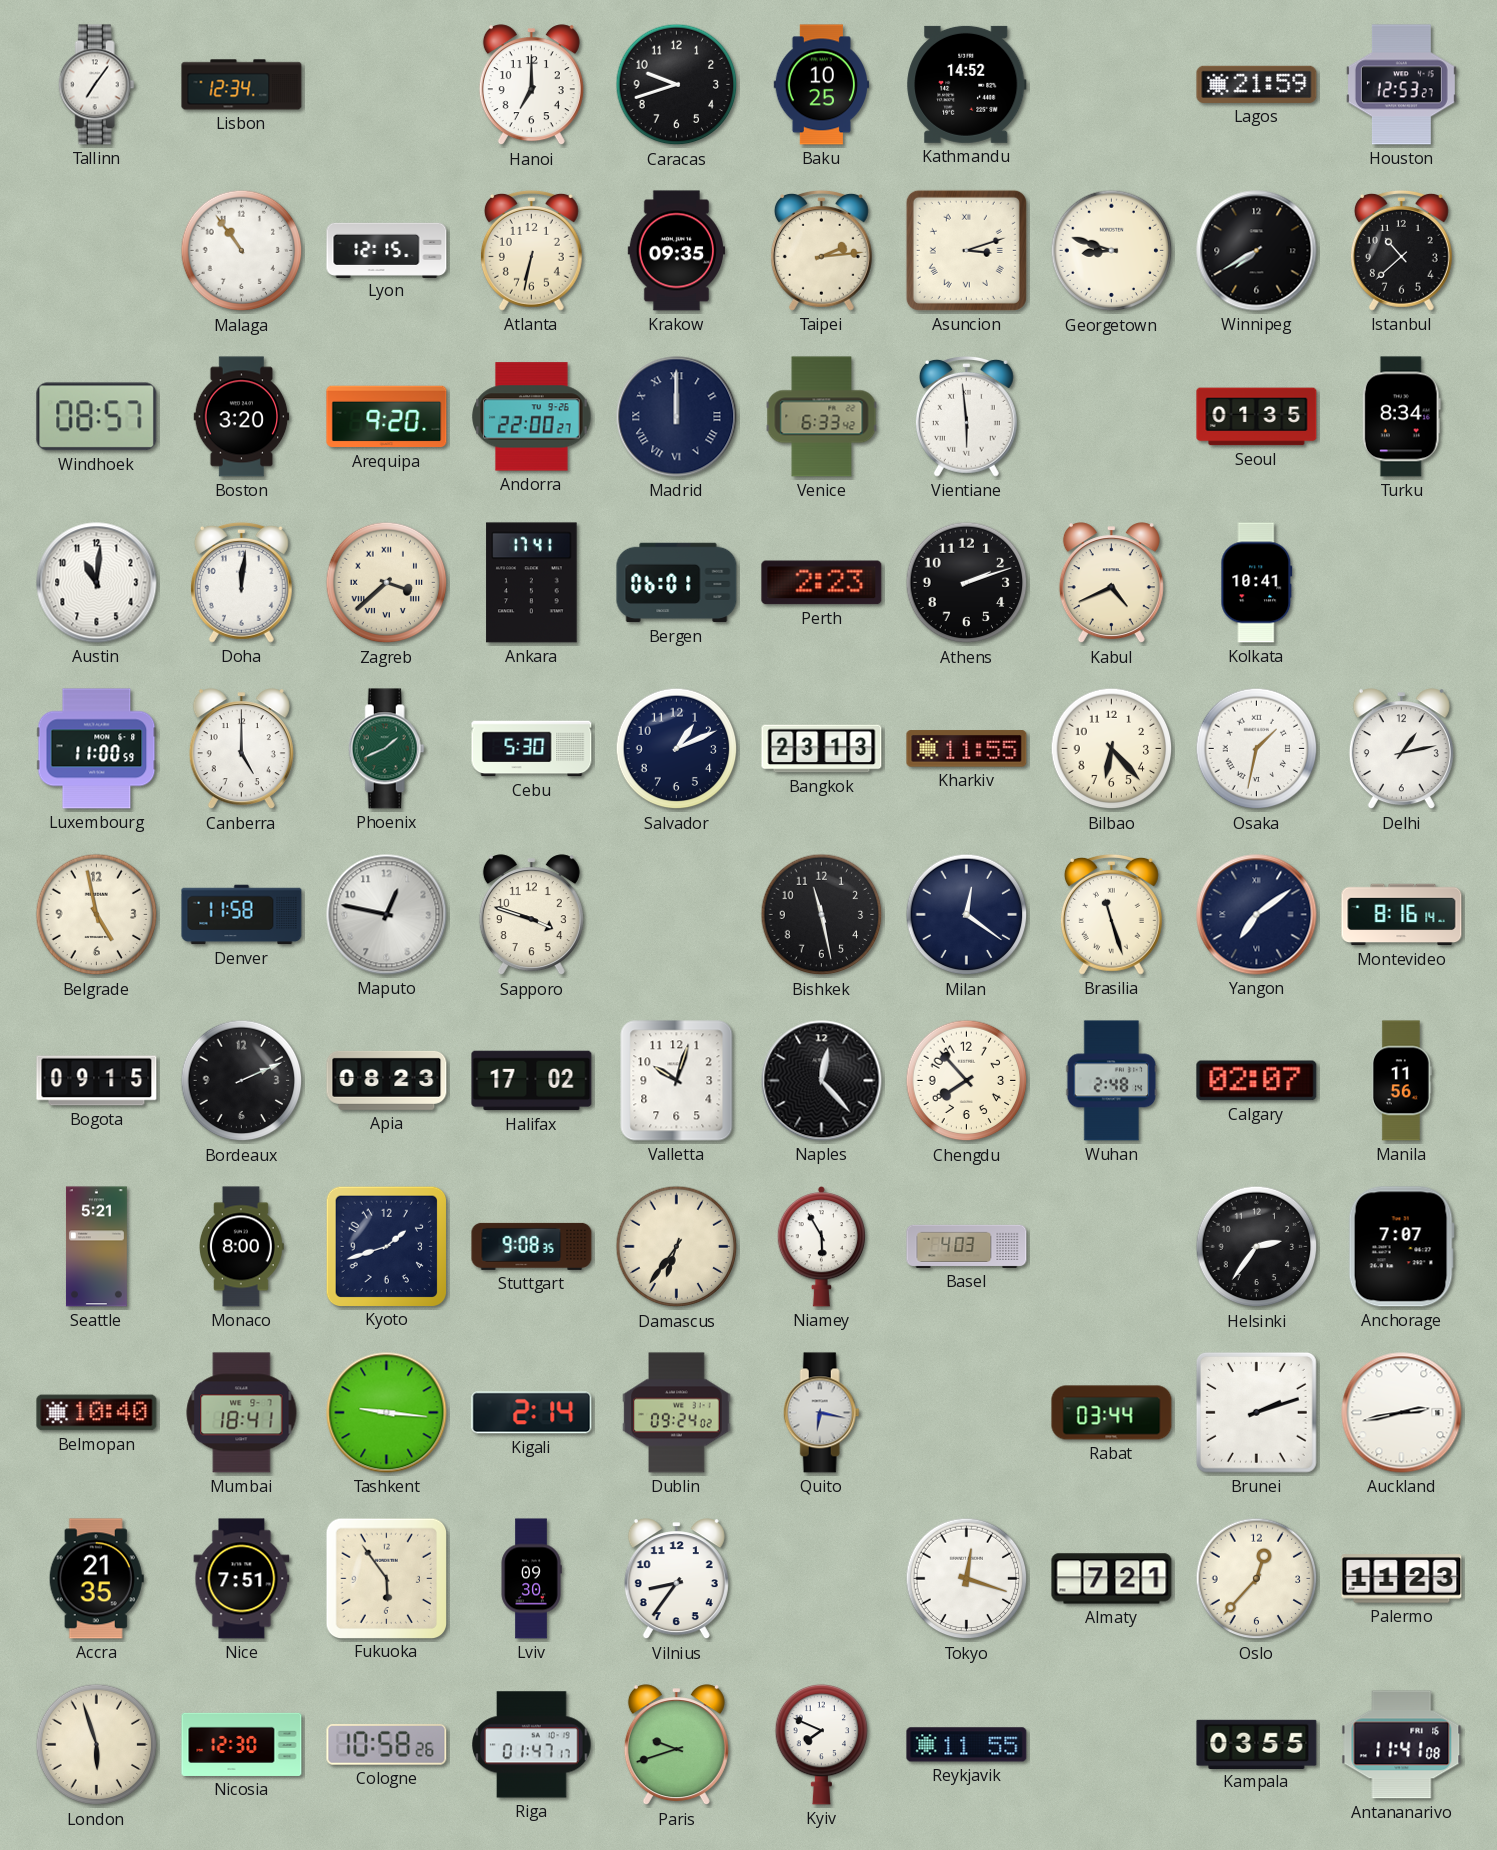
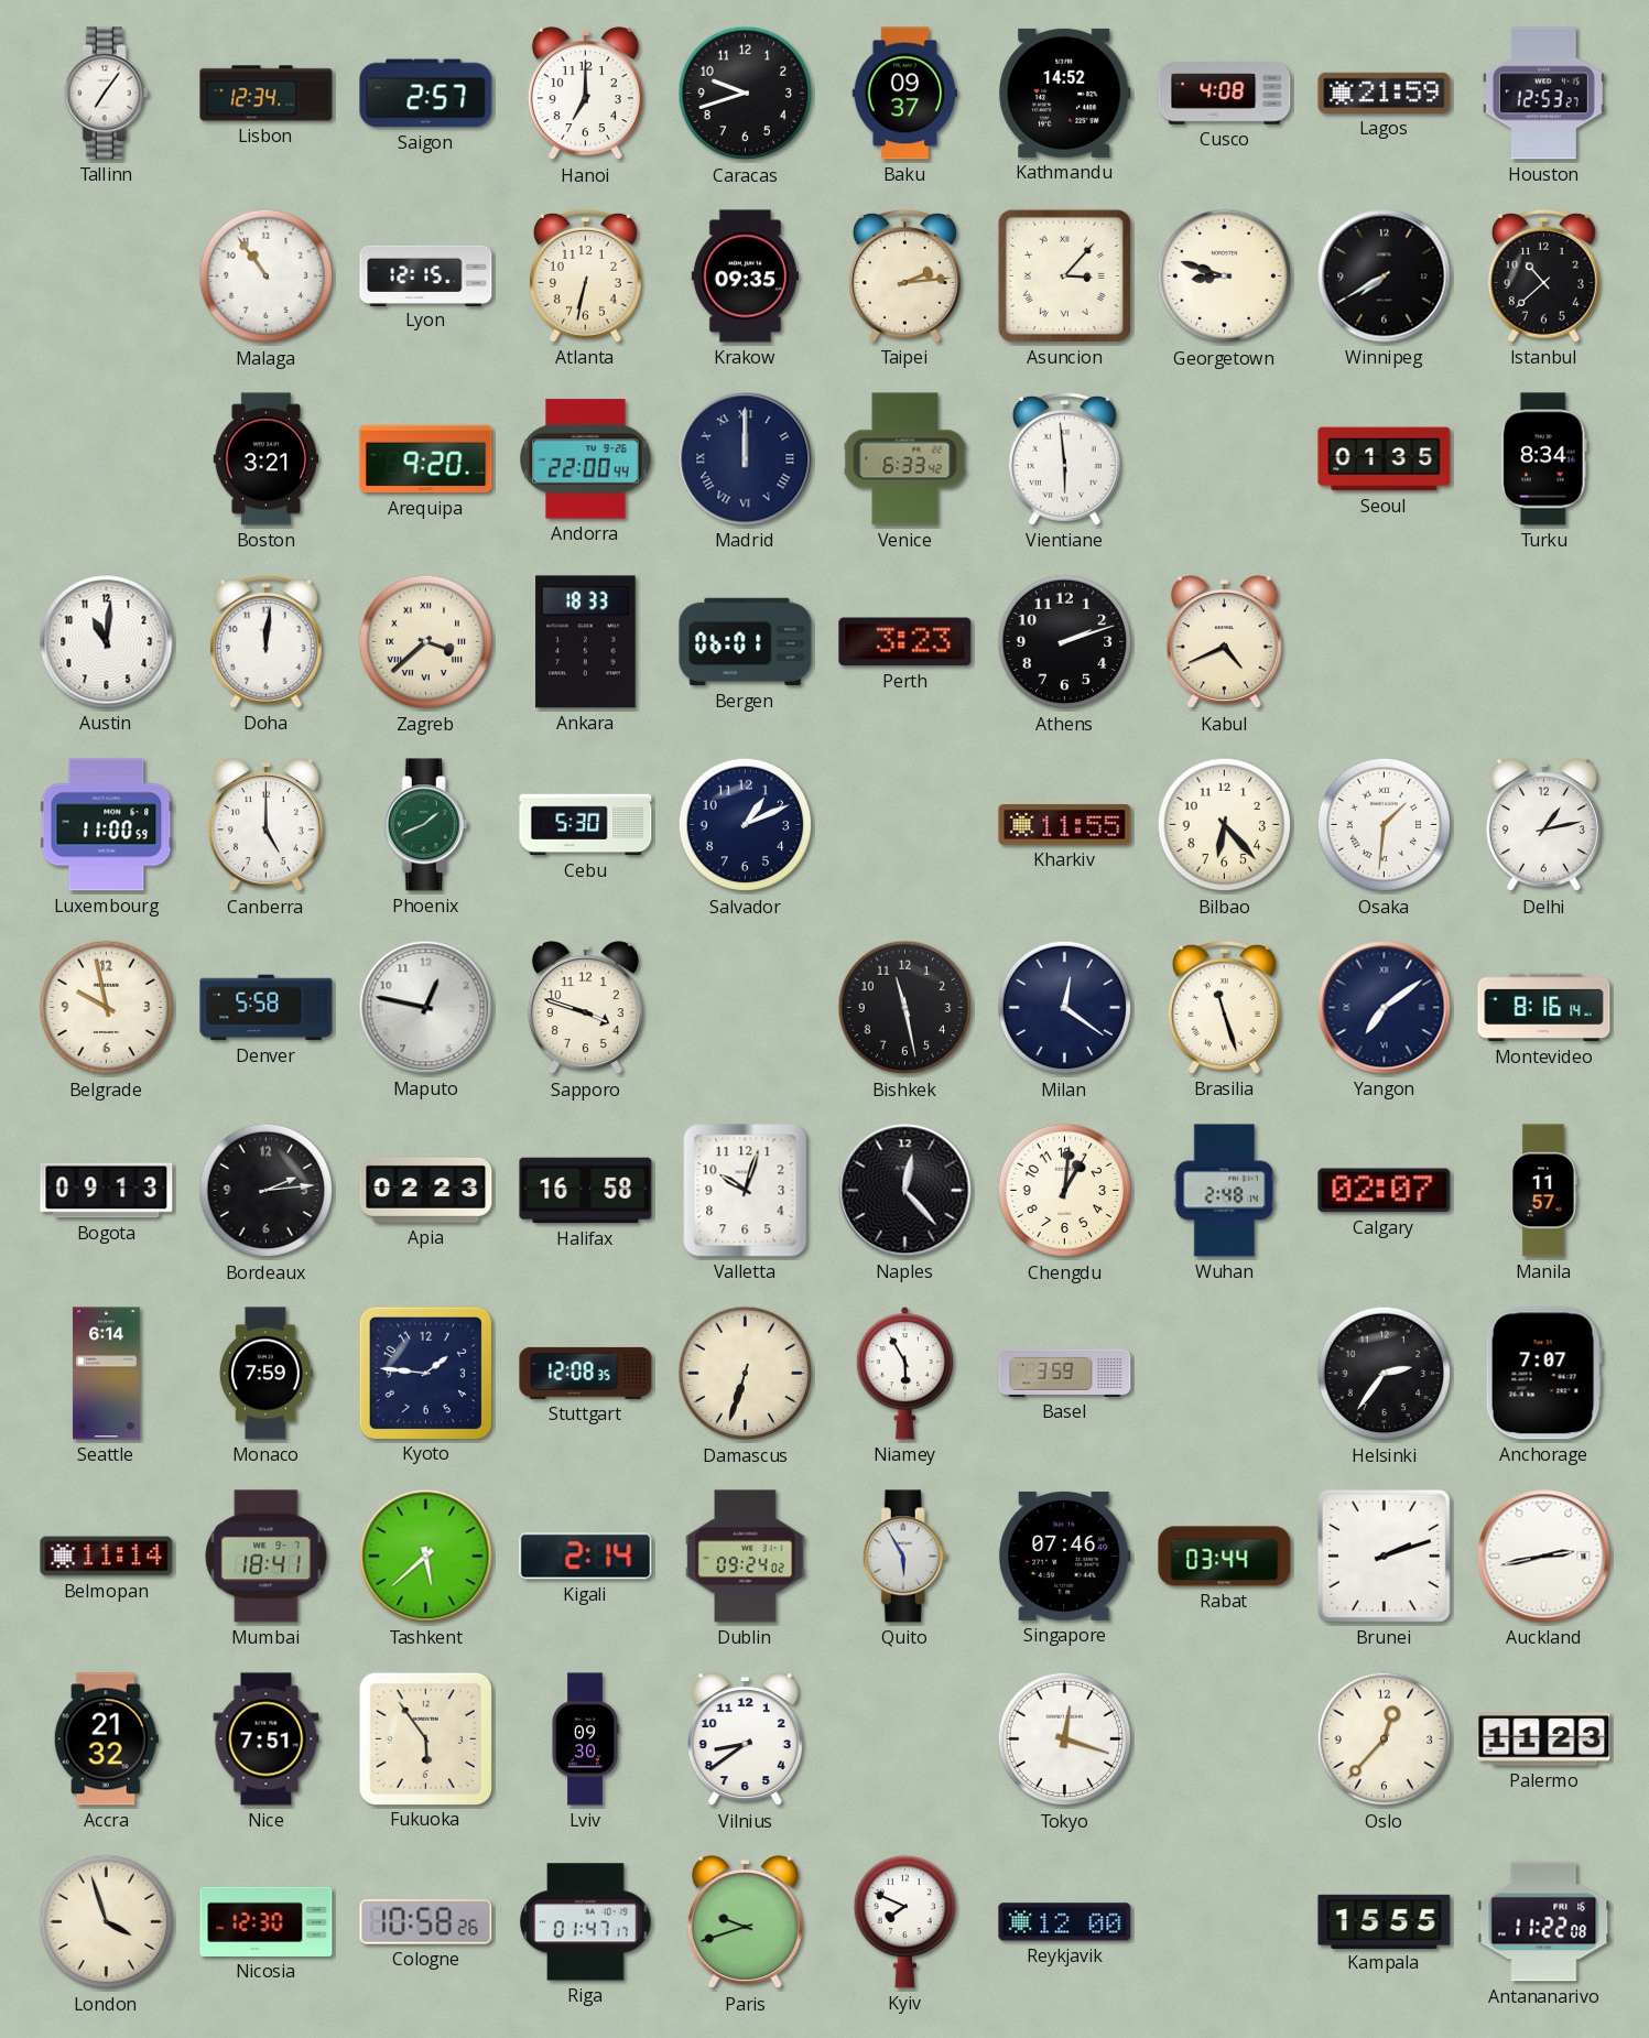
Saigon: none -> 2:57 (426, 94)
Baku: 10:25 -> 09:37 (905, 94)
Cusco: none -> 4:08 (1225, 94)
Asuncion: 3:12 -> 3:07 (1064, 275)
Windhoek: 08:57 -> none (97, 417)
Boston: 3:20 -> 3:21 (267, 459)
Andorra: 22:00:27 -> 22:00:44 (586, 459)
Ankara: 17:41 -> 18:33 (586, 642)
Perth: 2:23 -> 3:23 (905, 642)
Kolkata: 10:41 -> none (1257, 583)
Bangkok: 23:13 -> none (822, 749)
Osaka: 1:32 -> 1:31 (1385, 825)
Belgrade: 4:58 -> 9:58 (107, 1008)
Denver: 11:58 -> 5:58 (267, 1008)
Bogota: 09:15 -> 09:13 (107, 1191)
Bordeaux: 2:11 -> 2:14 (267, 1191)
Apia: 08:23 -> 02:23 (426, 1190)
Halifax: 17:02 -> 16:58 (586, 1191)
Chengdu: 7:53 -> 1:01 (1065, 1191)
Manila: 11:56 -> 11:57 (1543, 1191)
Seattle: 5:21 -> 6:14 (106, 1374)
Monaco: 8:00 -> 7:59 (267, 1374)
Kyoto: 1:42 -> 1:46 (425, 1373)
Stuttgart: 9:08 -> 12:08 (586, 1373)
Damascus: 6:36 -> 6:33 (746, 1374)
Basel: 4:03 -> 3:59 (1065, 1373)
Belmopan: 10:40 -> 11:14 (107, 1557)
Tashkent: 9:16 -> 5:38 (426, 1557)
Quito: 6:17 -> 5:55 (904, 1557)
Singapore: none -> 07:46 (1065, 1555)
Accra: 21:35 -> 21:32 (106, 1739)
Vilnius: 8:36 -> 8:39 (745, 1739)
Almaty: 7:21 -> none (1112, 1579)
London: 5:57 -> 3:57 (107, 1922)
Reykjavik: 11:55 -> 12:00 (1065, 1922)
Kampala: 03:55 -> 15:55 (1385, 1921)
Antananarivo: 11:41 -> 11:22 (1544, 1922)
